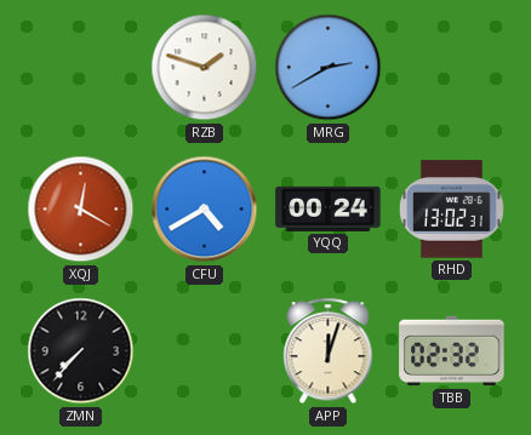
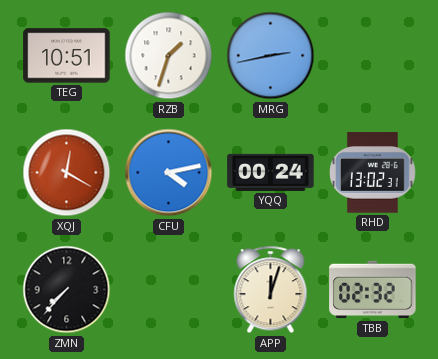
TEG: none -> 10:51 (67, 56)
RZB: 1:48 -> 1:33 (169, 56)
MRG: 2:40 -> 2:43 (271, 56)
CFU: 4:40 -> 4:13 (169, 173)
